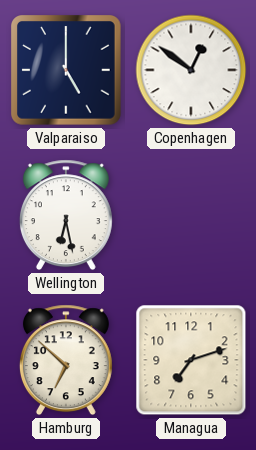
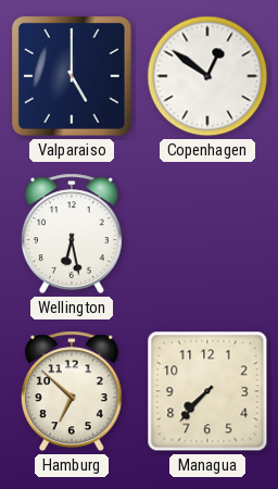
Managua: 7:12 -> 7:37 (207, 391)
